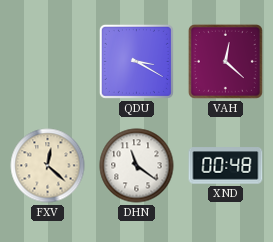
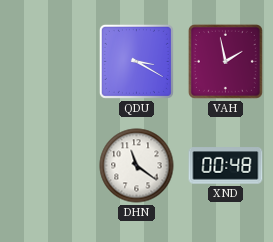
VAH: 12:22 -> 1:58 (225, 61)
FXV: 12:22 -> none (48, 166)
